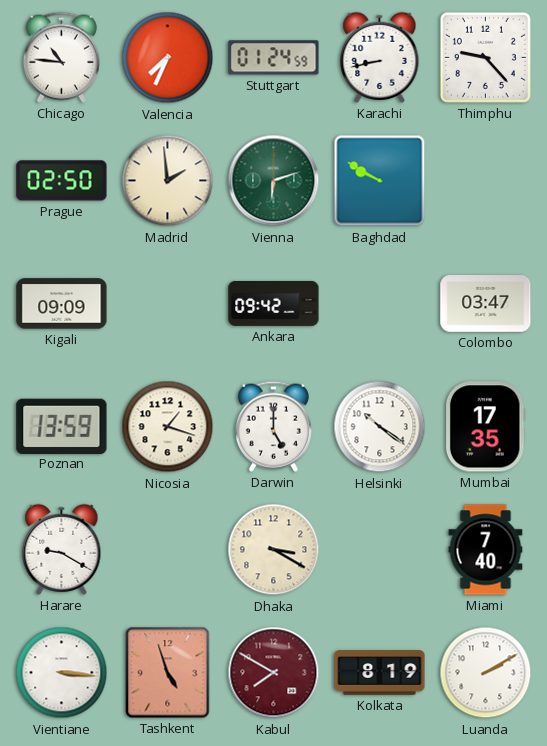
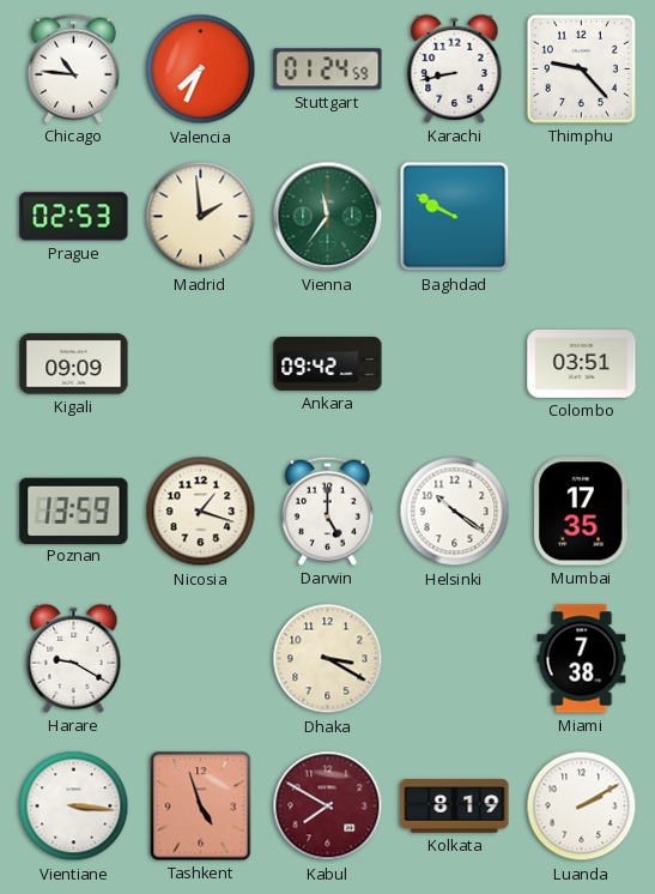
Prague: 02:50 -> 02:53 (74, 217)
Vienna: 6:12 -> 11:36 (328, 217)
Colombo: 03:47 -> 03:51 (582, 364)
Miami: 7:40 -> 7:38 (582, 659)
